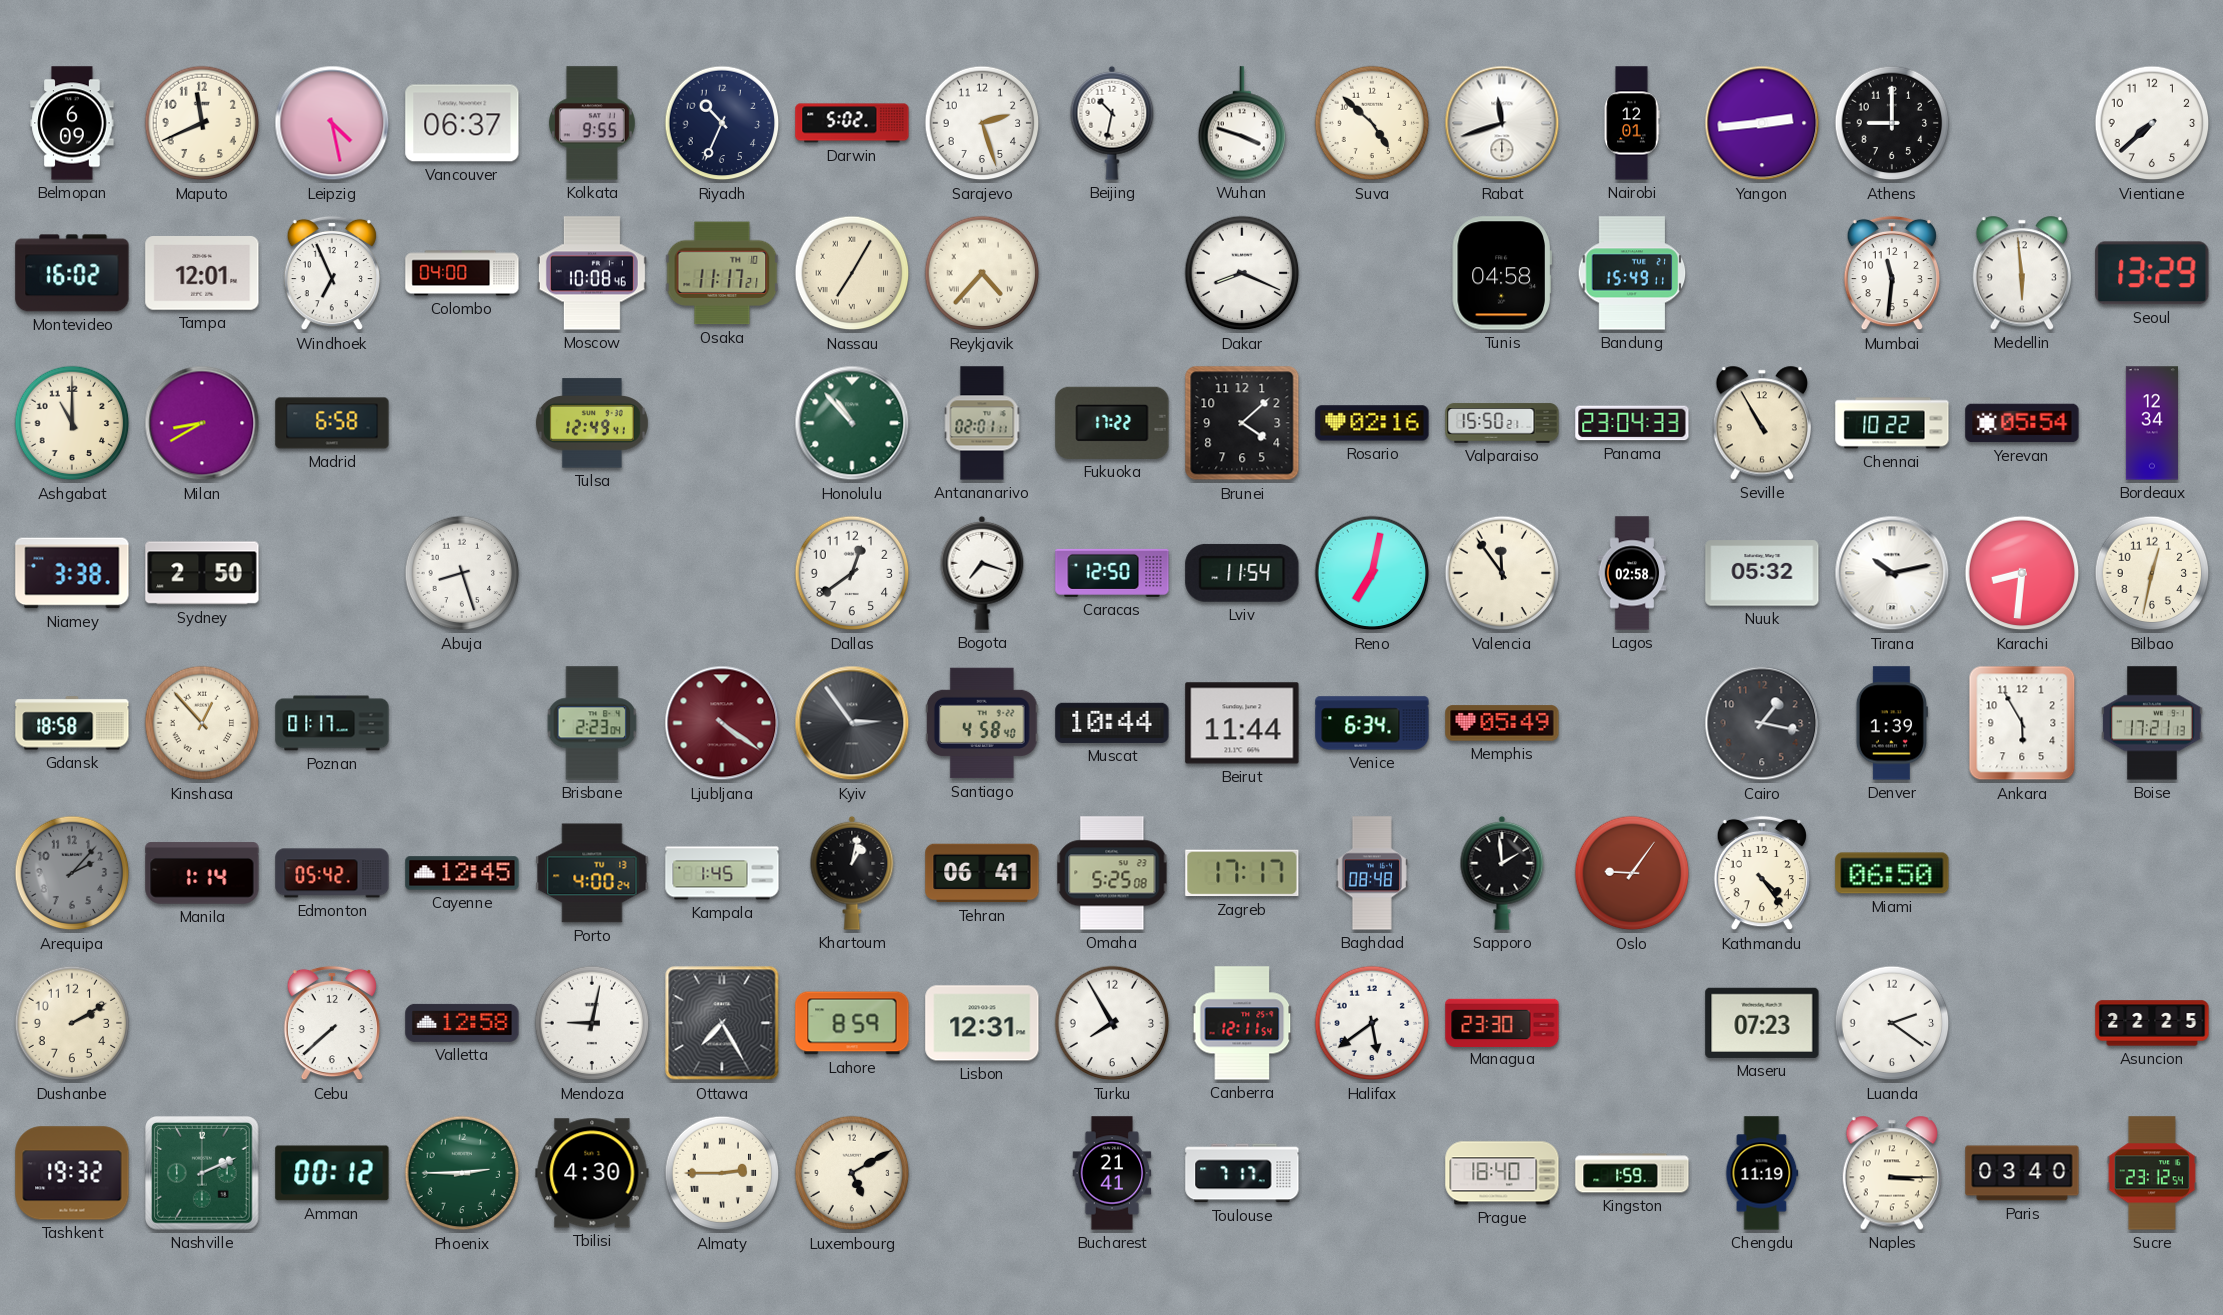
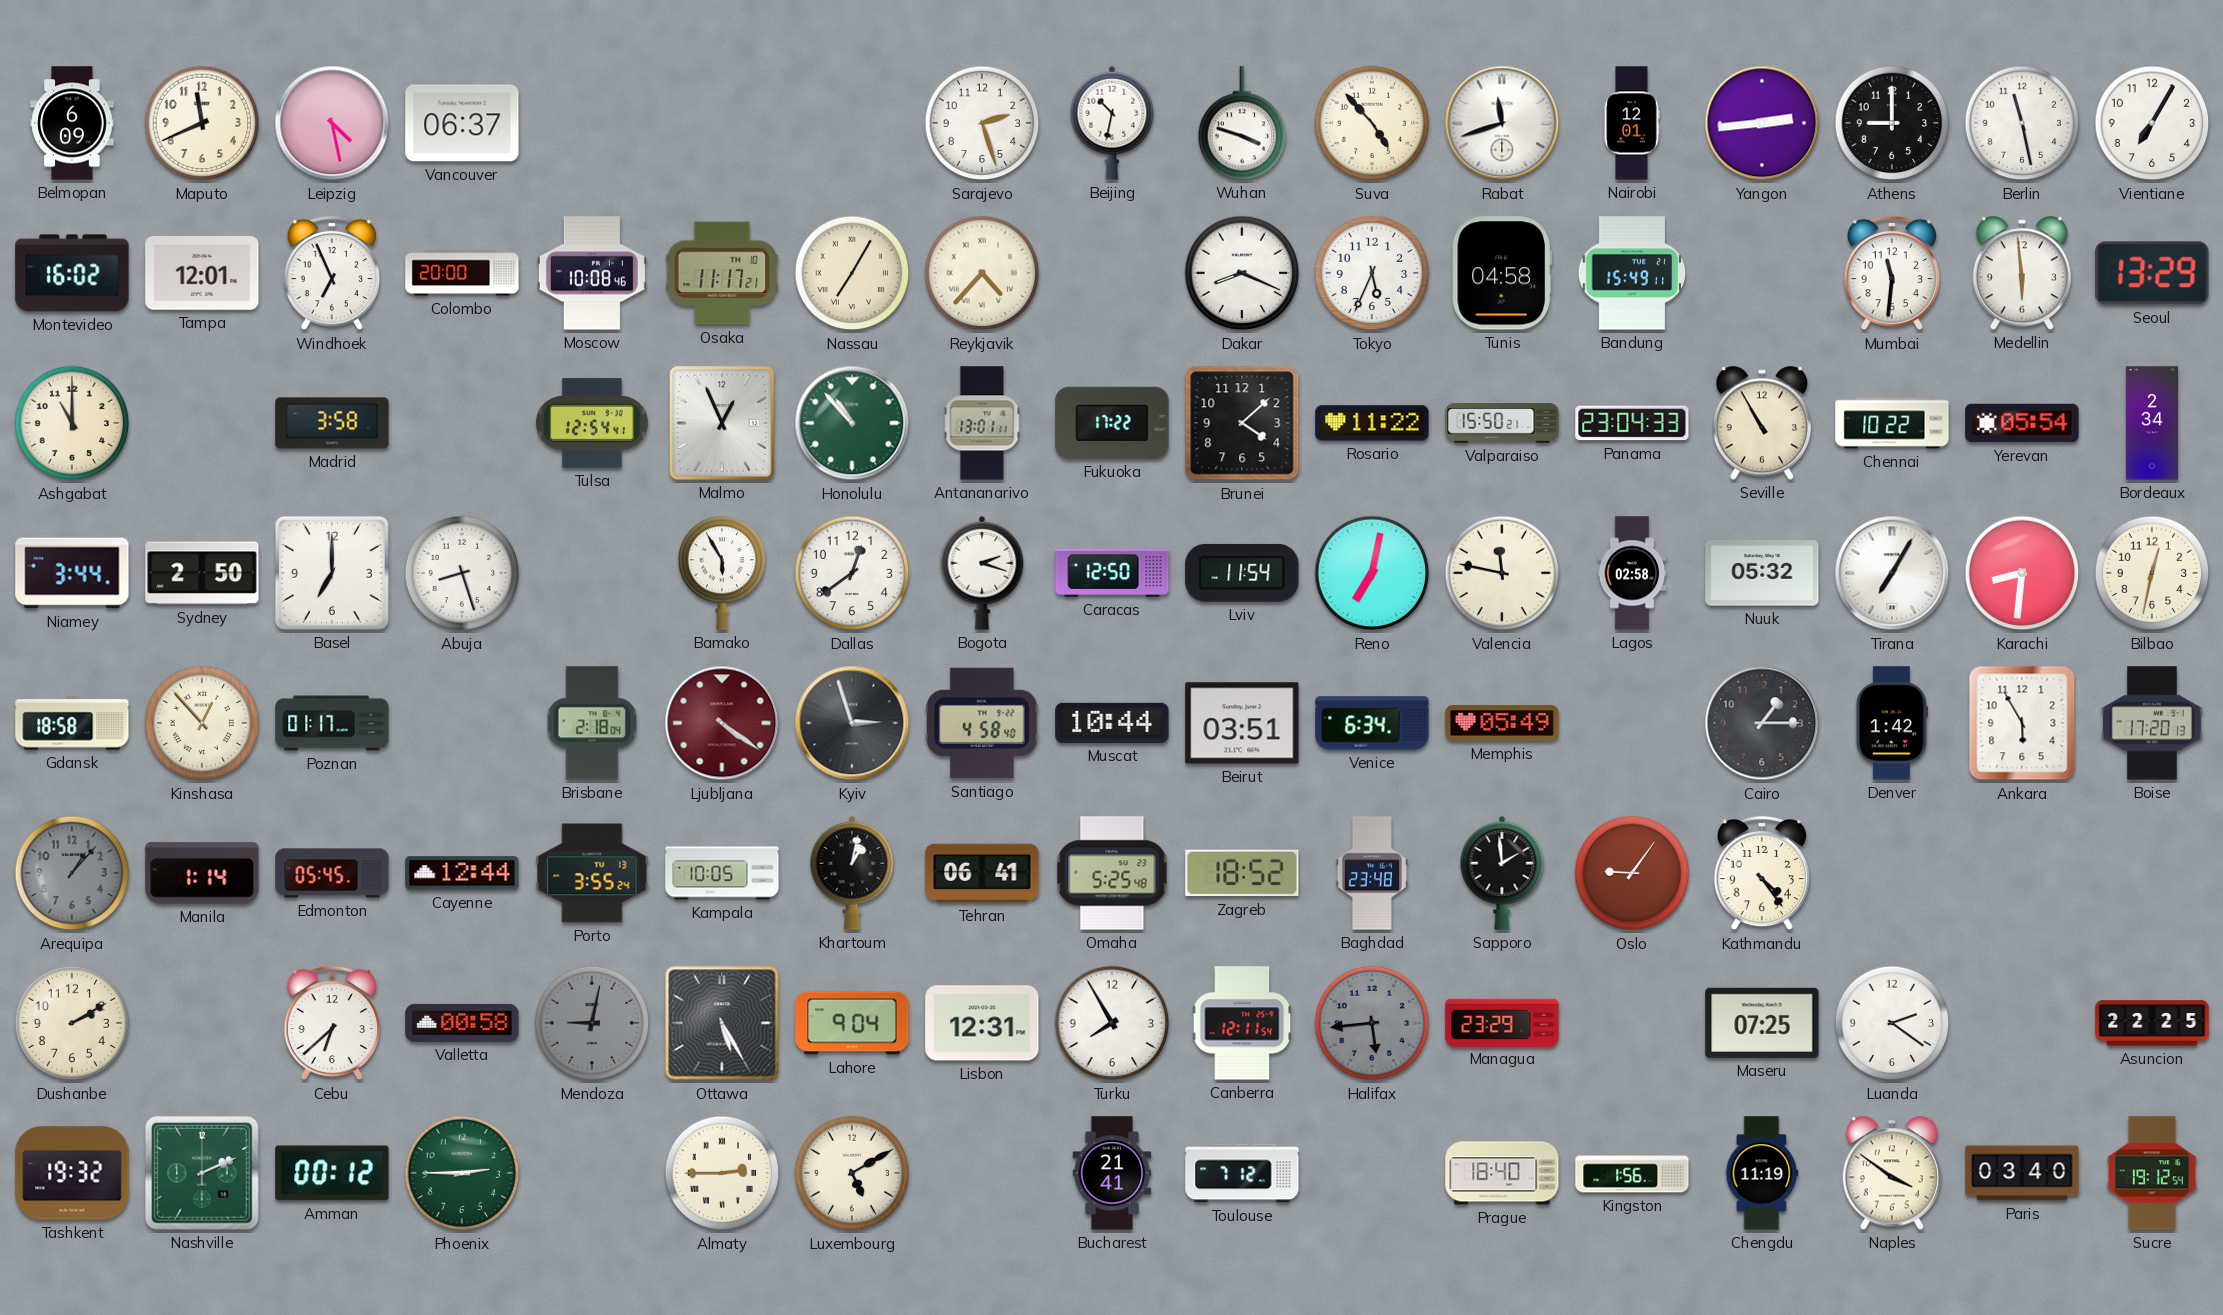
Kolkata: 9:55 -> none (592, 123)
Riyadh: 10:34 -> none (722, 123)
Darwin: 5:02 -> none (852, 123)
Suva: 4:52 -> 4:53 (1372, 123)
Berlin: none -> 11:28 (2022, 123)
Vientiane: 7:38 -> 7:05 (2152, 123)
Colombo: 04:00 -> 20:00 (462, 273)
Tokyo: none -> 5:34 (1372, 273)
Milan: 8:40 -> none (202, 423)
Madrid: 6:58 -> 3:58 (332, 423)
Tulsa: 12:49 -> 12:54 (592, 423)
Malmo: none -> 12:56 (723, 424)
Antananarivo: 02:01 -> 13:01 (982, 423)
Rosario: 02:16 -> 11:22 (1372, 423)
Bordeaux: 12:34 -> 2:34 (2151, 423)
Niamey: 3:38 -> 3:44 (72, 573)
Basel: none -> 7:00 (332, 573)
Bamako: none -> 5:55 (722, 573)
Bogota: 7:18 -> 2:18 (982, 573)
Valencia: 11:54 -> 11:47 (1502, 573)
Tirana: 10:13 -> 7:05 (1892, 573)
Brisbane: 2:23 -> 2:18 (592, 723)
Kyiv: 2:54 -> 2:57 (852, 723)
Beirut: 11:44 -> 03:51 (1242, 723)
Cairo: 1:17 -> 1:15 (1762, 723)
Denver: 1:39 -> 1:42 (1892, 723)
Boise: 17:21 -> 17:20 (2152, 723)
Arequipa: 2:07 -> 1:07 (72, 873)
Edmonton: 05:42 -> 05:45 (332, 873)
Cayenne: 12:45 -> 12:44 (462, 873)
Porto: 4:00 -> 3:55 (592, 873)
Kampala: 1:45 -> 10:05 (722, 873)
Omaha: 5:25:08 -> 5:25:48 (1112, 873)
Zagreb: 17:17 -> 18:52 (1242, 873)
Baghdad: 08:48 -> 23:48 (1372, 873)
Miami: 06:50 -> none (1892, 873)
Cebu: 7:38 -> 6:38 (332, 1023)
Valletta: 12:58 -> 00:58 (462, 1023)
Mendoza dial: white -> grey (592, 1023)
Ottawa: 7:25 -> 5:25 (722, 1023)
Lahore: 8:59 -> 9:04 (852, 1023)
Halifax: 5:39 -> 5:44 (1372, 1023)
Halifax dial: white -> grey (1372, 1023)
Managua: 23:30 -> 23:29 (1502, 1022)
Maseru: 07:23 -> 07:25 (1762, 1023)
Tbilisi: 4:30 -> none (592, 1173)
Toulouse: 7:17 -> 7:12 (1242, 1173)
Kingston: 1:59 -> 1:56 (1632, 1173)
Naples: 3:15 -> 3:51 (1891, 1173)
Sucre: 23:12 -> 19:12 (2152, 1173)
